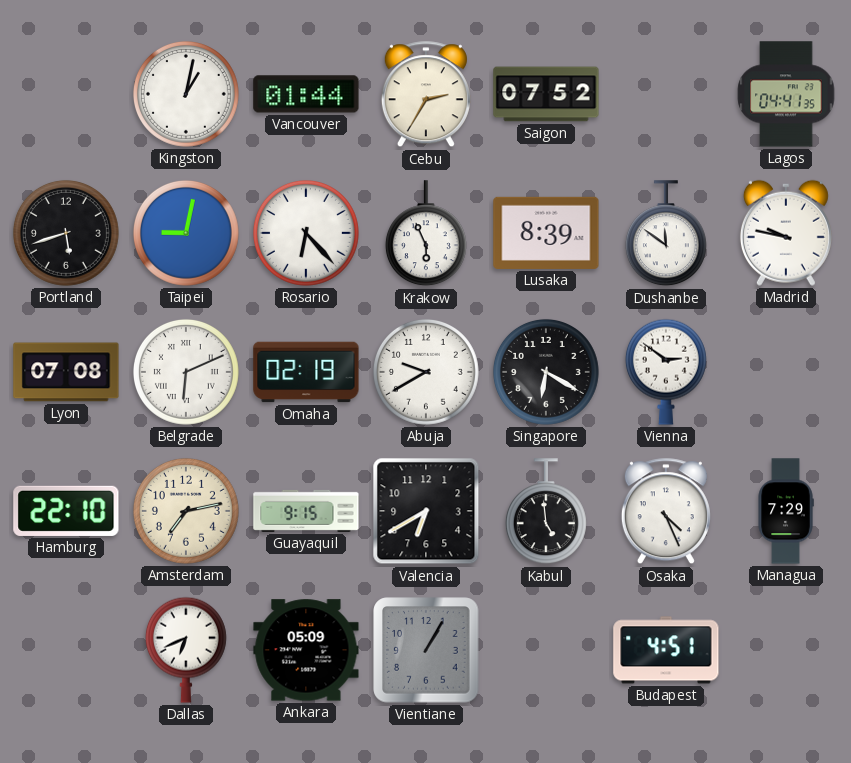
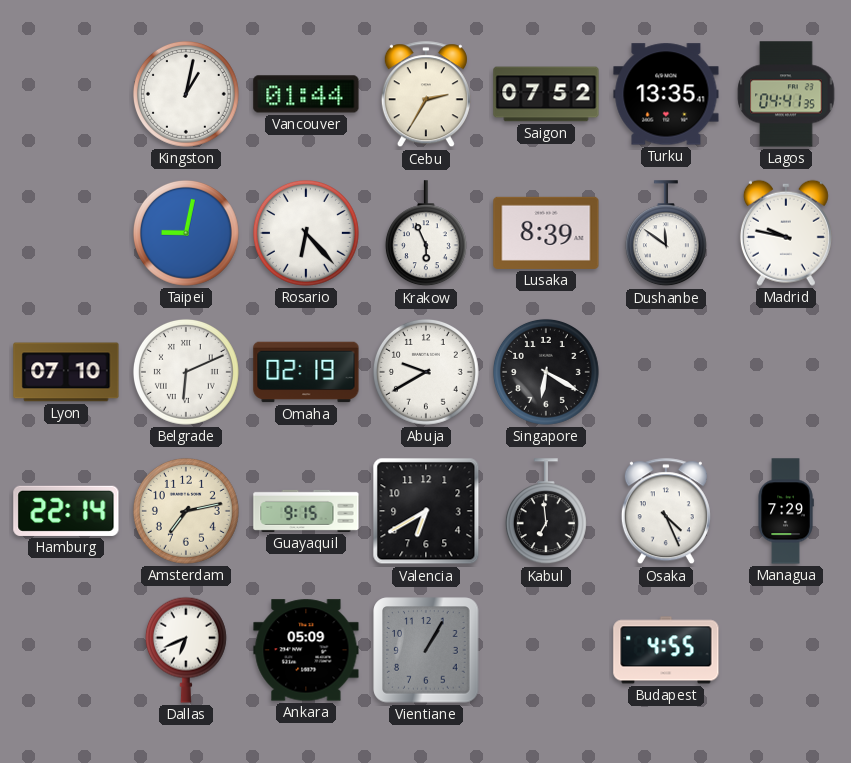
Turku: none -> 13:35 (666, 94)
Portland: 5:42 -> none (66, 233)
Lyon: 07:08 -> 07:10 (66, 372)
Vienna: 2:51 -> none (666, 372)
Hamburg: 22:10 -> 22:14 (66, 511)
Kabul: 4:59 -> 6:59 (546, 512)
Budapest: 4:51 -> 4:55 (666, 650)
